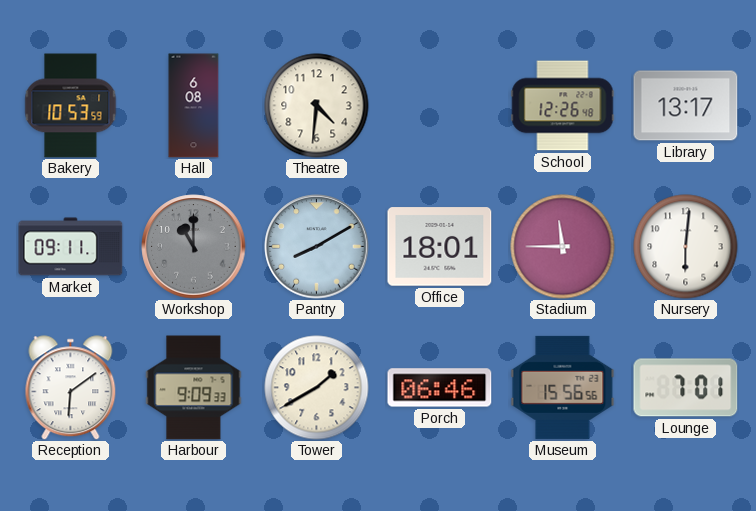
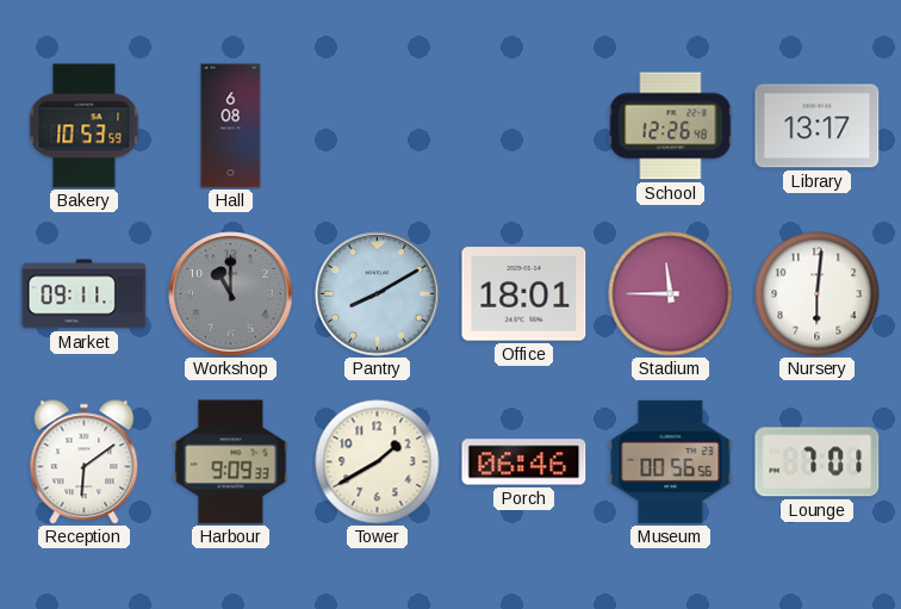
Theatre: 4:31 -> none (317, 106)
Museum: 15:56 -> 00:56 (671, 461)
